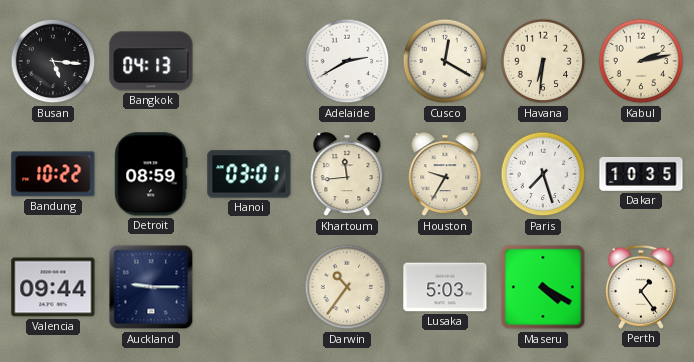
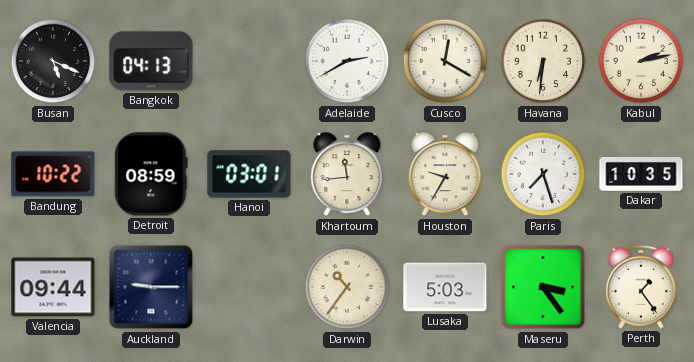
Busan: 5:16 -> 5:19 (53, 61)
Maseru: 4:20 -> 3:24 (543, 287)
